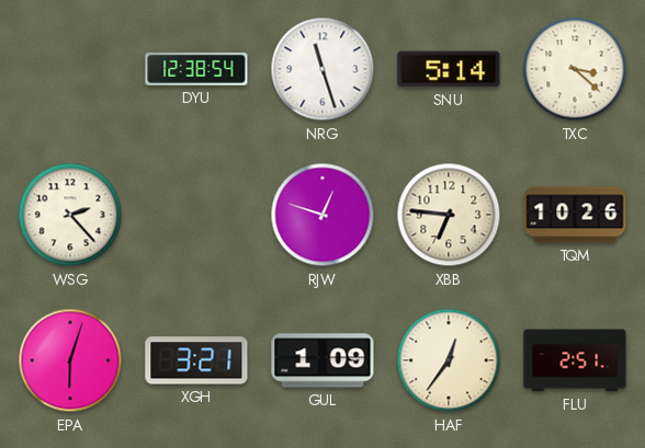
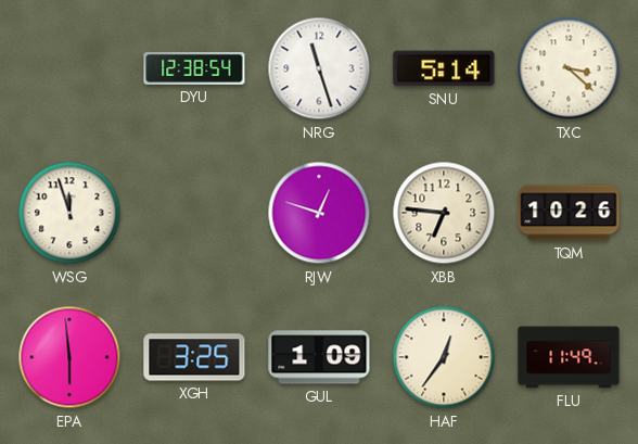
WSG: 2:23 -> 11:57 (69, 213)
EPA: 6:03 -> 5:59 (69, 357)
XGH: 3:21 -> 3:25 (194, 357)
FLU: 2:51 -> 11:49 (569, 357)
